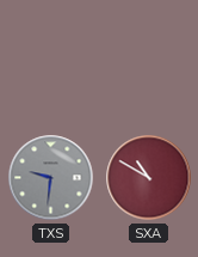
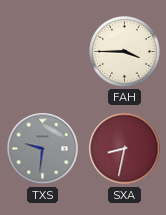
FAH: none -> 3:45 (125, 52)
SXA: 10:50 -> 8:32 (125, 149)
